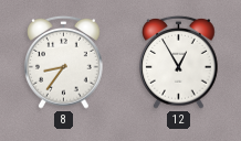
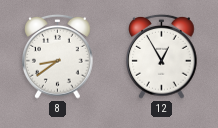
8: 8:36 -> 8:39 (58, 56)
